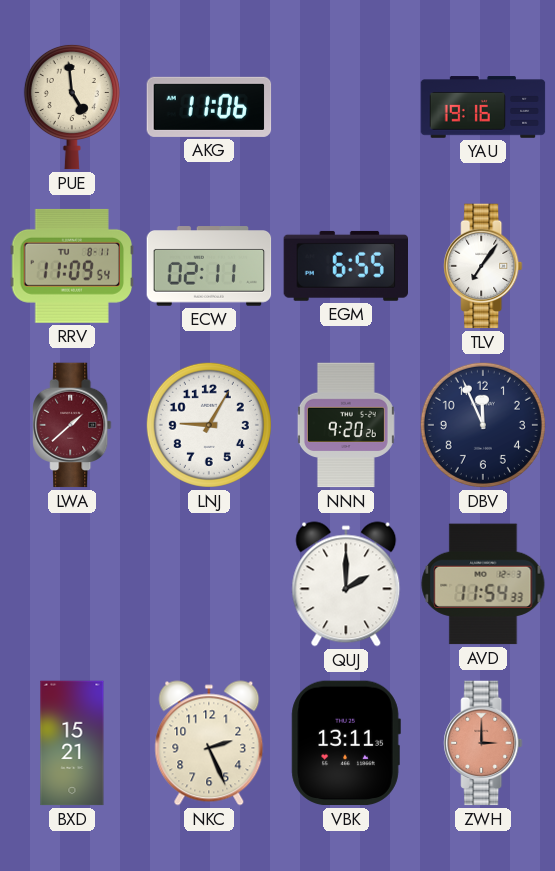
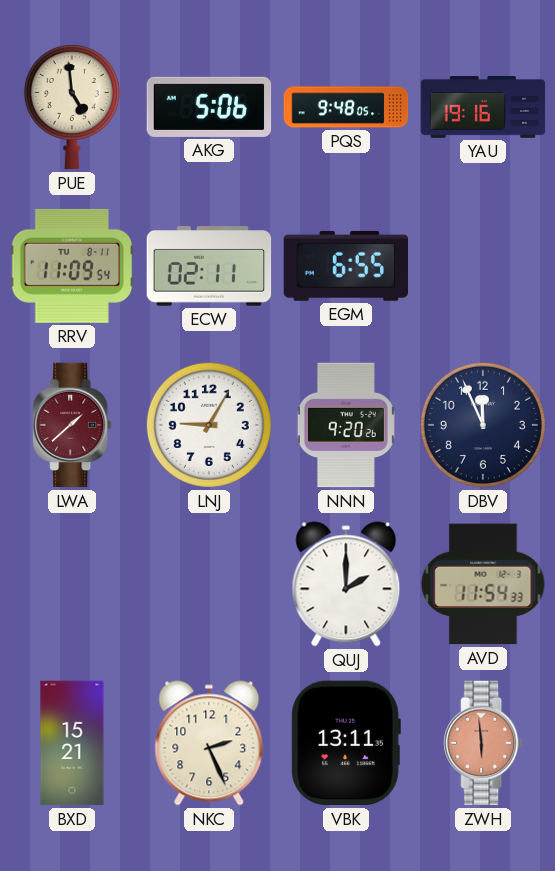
AKG: 11:06 -> 5:06 (209, 107)
PQS: none -> 9:48 (346, 107)
TLV: 7:06 -> none (483, 266)
ZWH: 3:00 -> 5:59 (483, 743)
